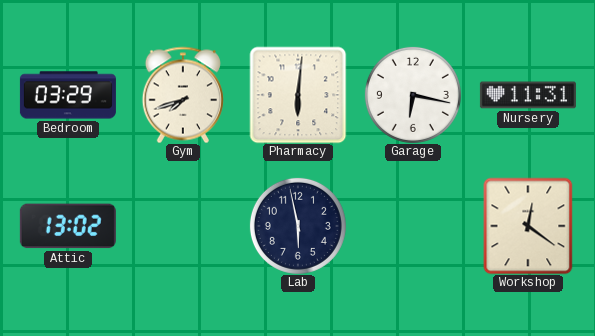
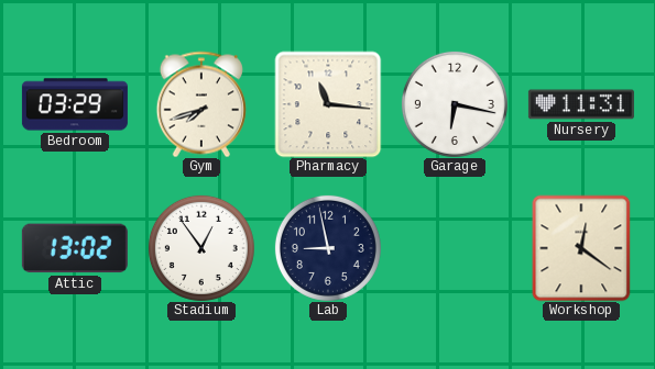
Pharmacy: 6:01 -> 11:16 (328, 104)
Stadium: none -> 12:54 (201, 248)
Lab: 5:58 -> 8:58 (328, 248)
